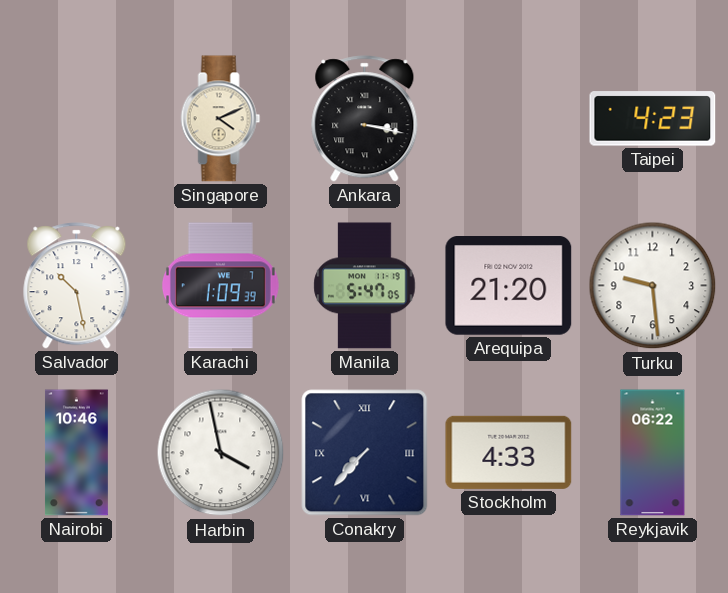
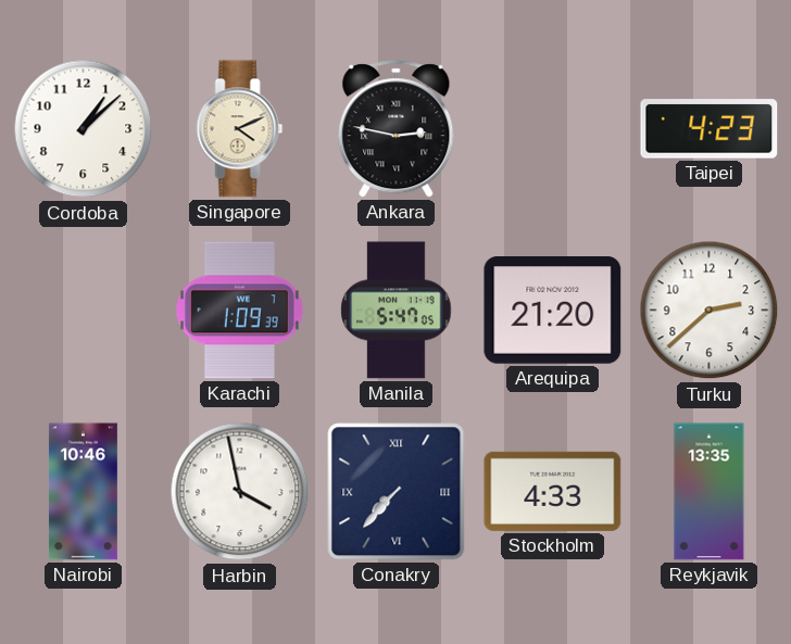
Cordoba: none -> 1:08 (84, 129)
Ankara: 3:17 -> 2:47 (397, 129)
Salvador: 10:28 -> none (77, 286)
Turku: 9:29 -> 2:38 (710, 311)
Reykjavik: 06:22 -> 13:35 (710, 492)
